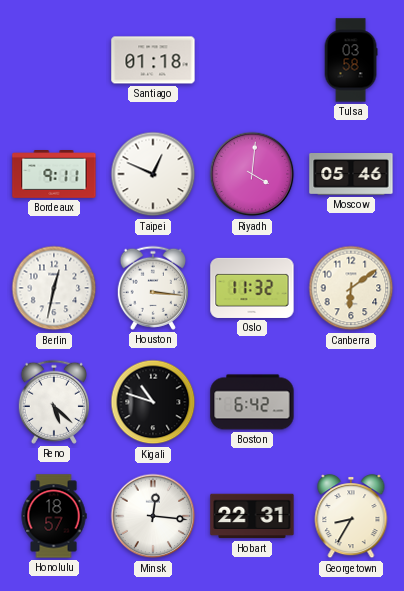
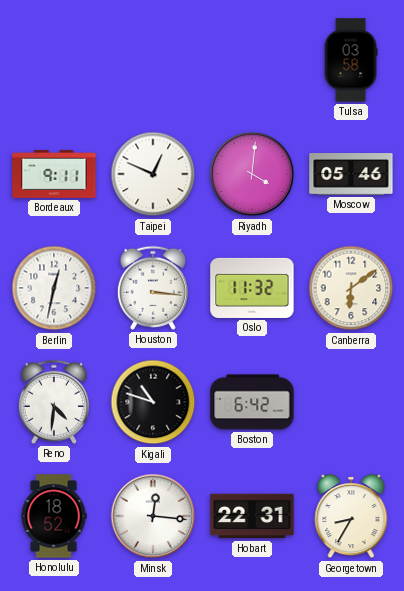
Santiago: 01:18 -> none (153, 60)
Reno: 5:22 -> 4:31 (54, 402)
Honolulu: 18:57 -> 18:52 (54, 516)
